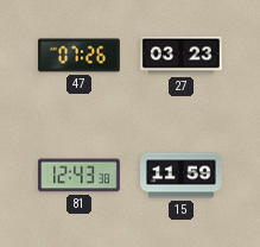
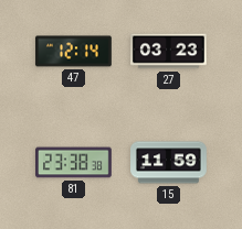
47: 07:26 -> 12:14 (74, 52)
81: 12:43 -> 23:38 (74, 163)
